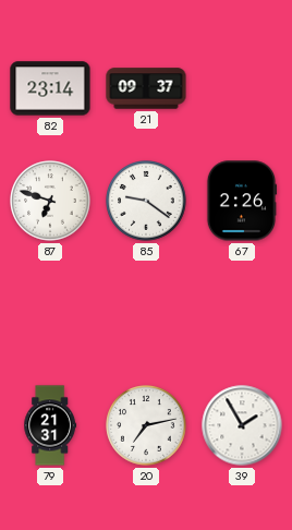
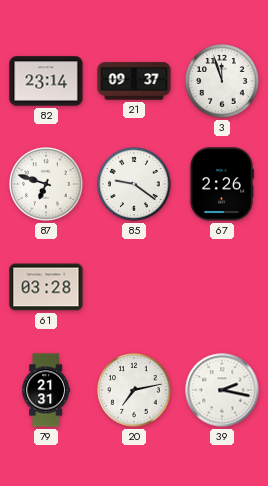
3: none -> 11:57 (222, 81)
61: none -> 03:28 (46, 287)
39: 1:55 -> 2:17 (222, 390)
